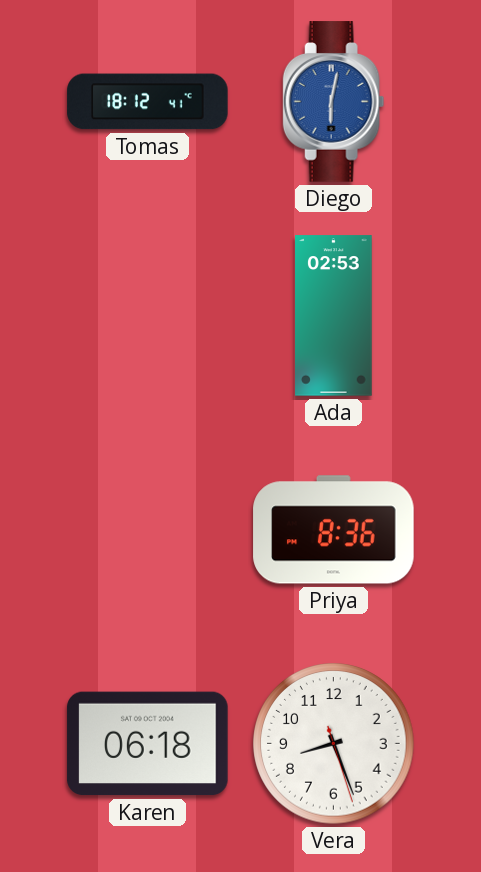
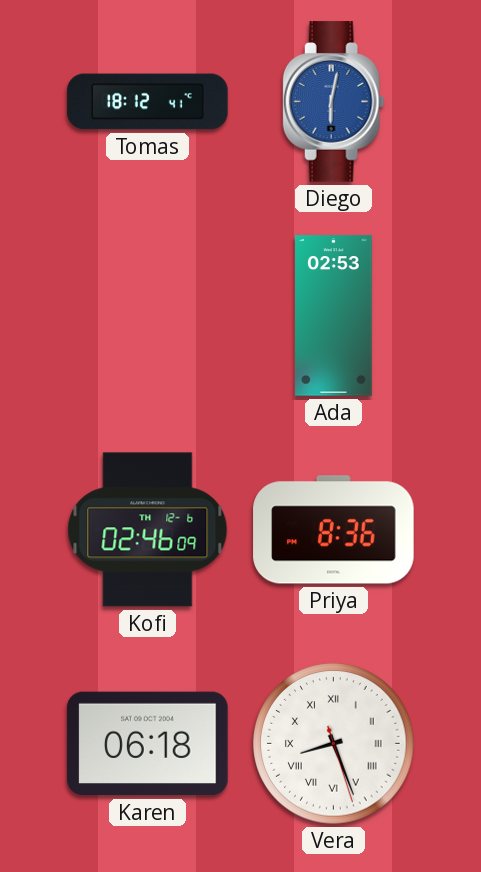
Kofi: none -> 02:46 (148, 530)
Vera numerals: Arabic -> Roman (334, 744)
